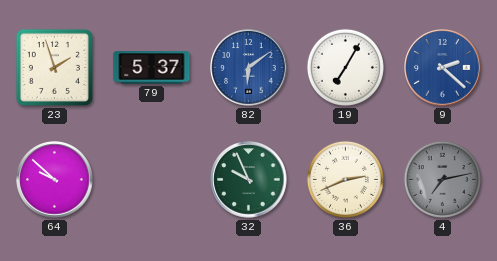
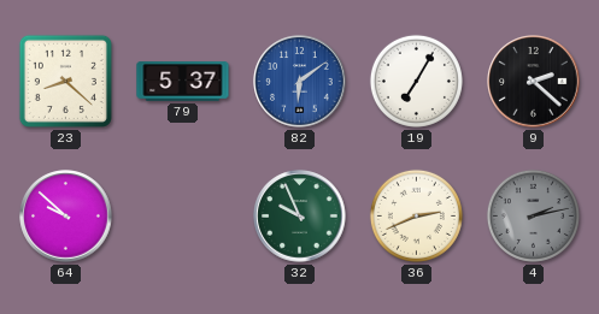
23: 1:57 -> 8:22 (65, 81)
9 dial: blue -> black (534, 82)
4: 7:13 -> 2:13 (533, 215)
